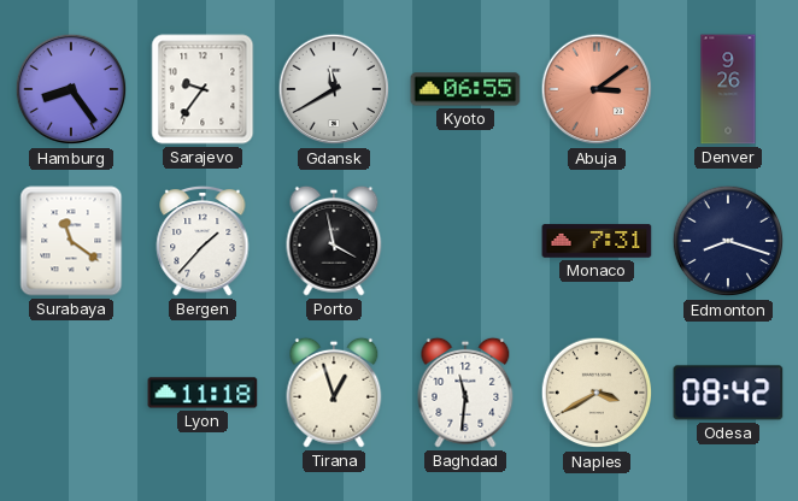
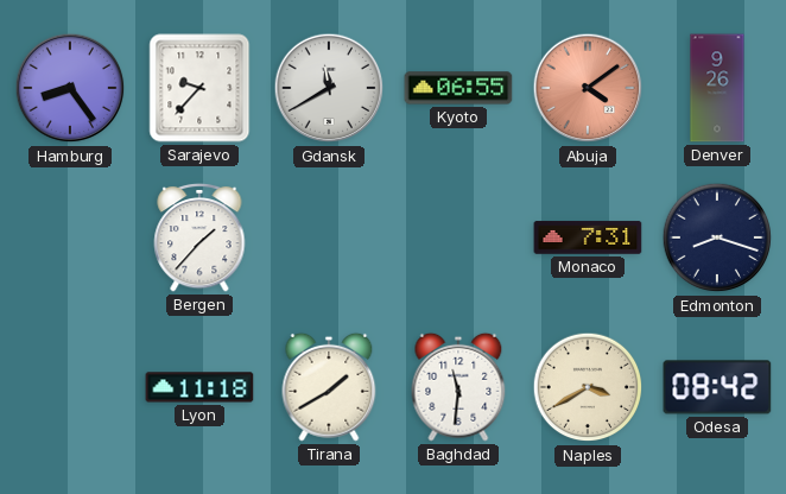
Sarajevo: 9:36 -> 9:37 (199, 88)
Abuja: 3:09 -> 4:09 (588, 88)
Surabaya: 11:21 -> none (71, 241)
Porto: 3:58 -> none (334, 241)
Tirana: 12:57 -> 1:40 (329, 387)
